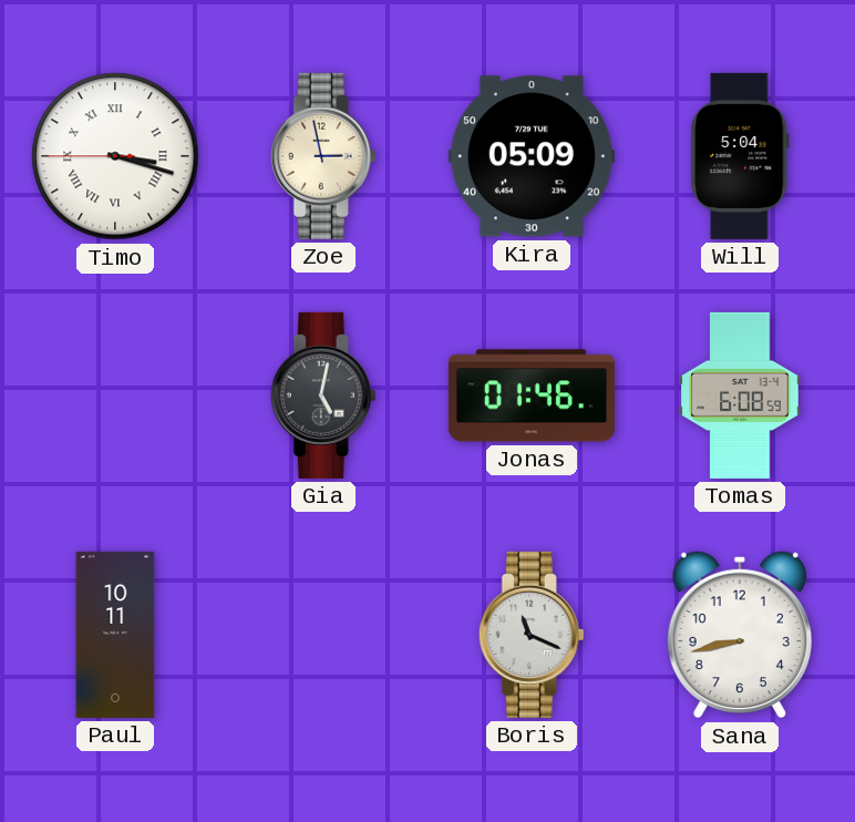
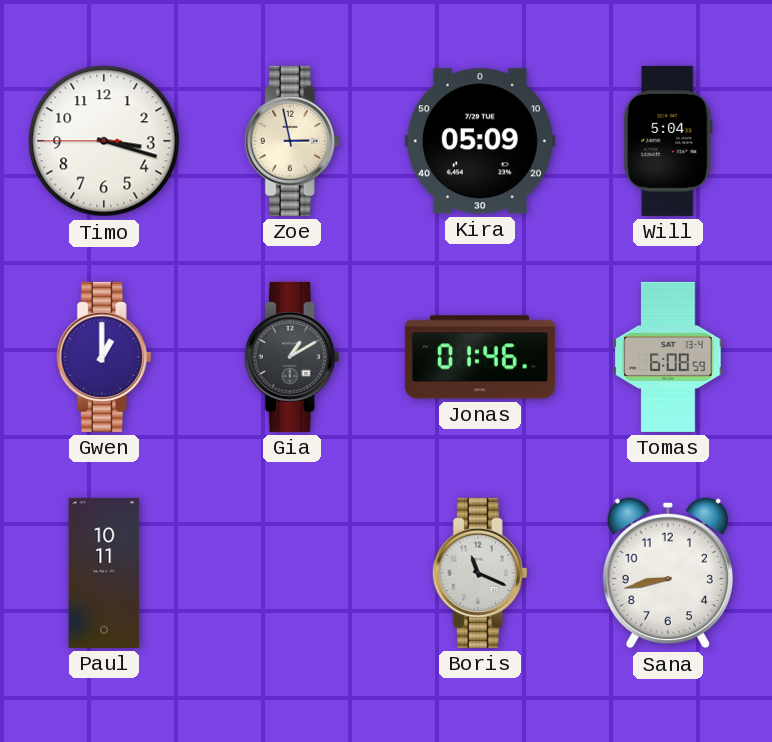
Timo numerals: Roman -> Arabic (104, 141)
Gwen: none -> 1:00 (104, 357)
Gia: 5:02 -> 1:10 (292, 357)
